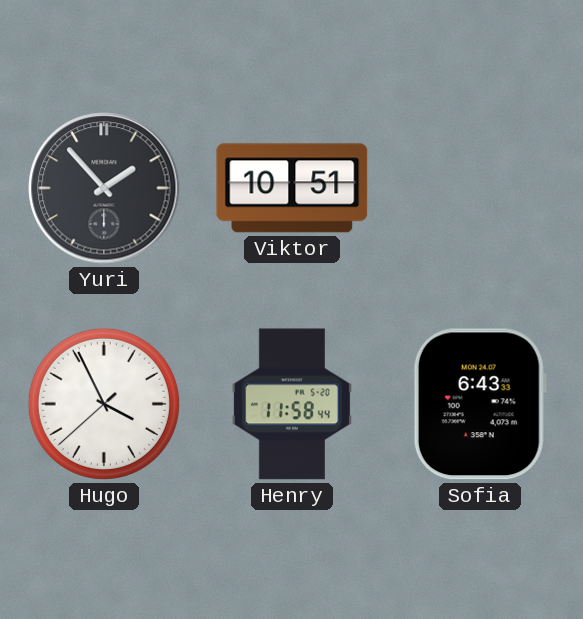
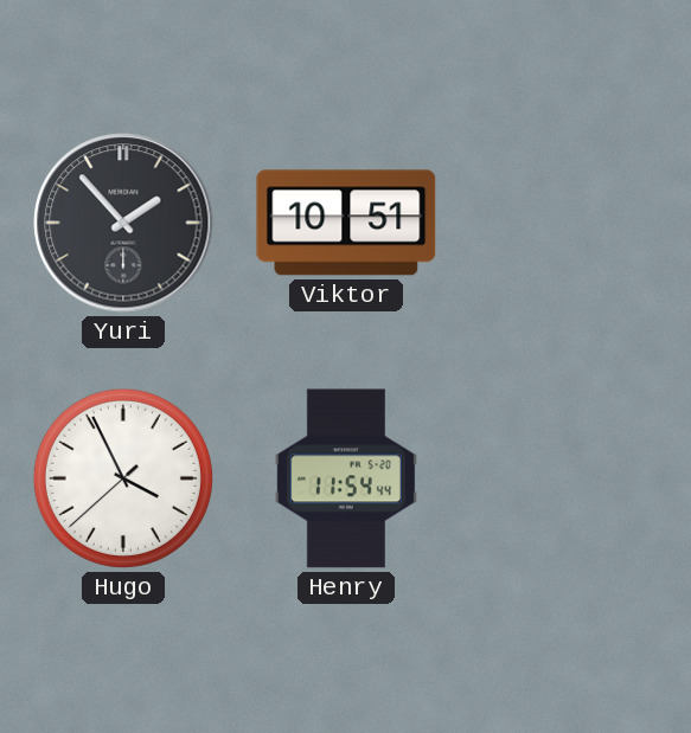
Henry: 11:58 -> 11:54 (346, 478)
Sofia: 6:43 -> none (480, 404)
